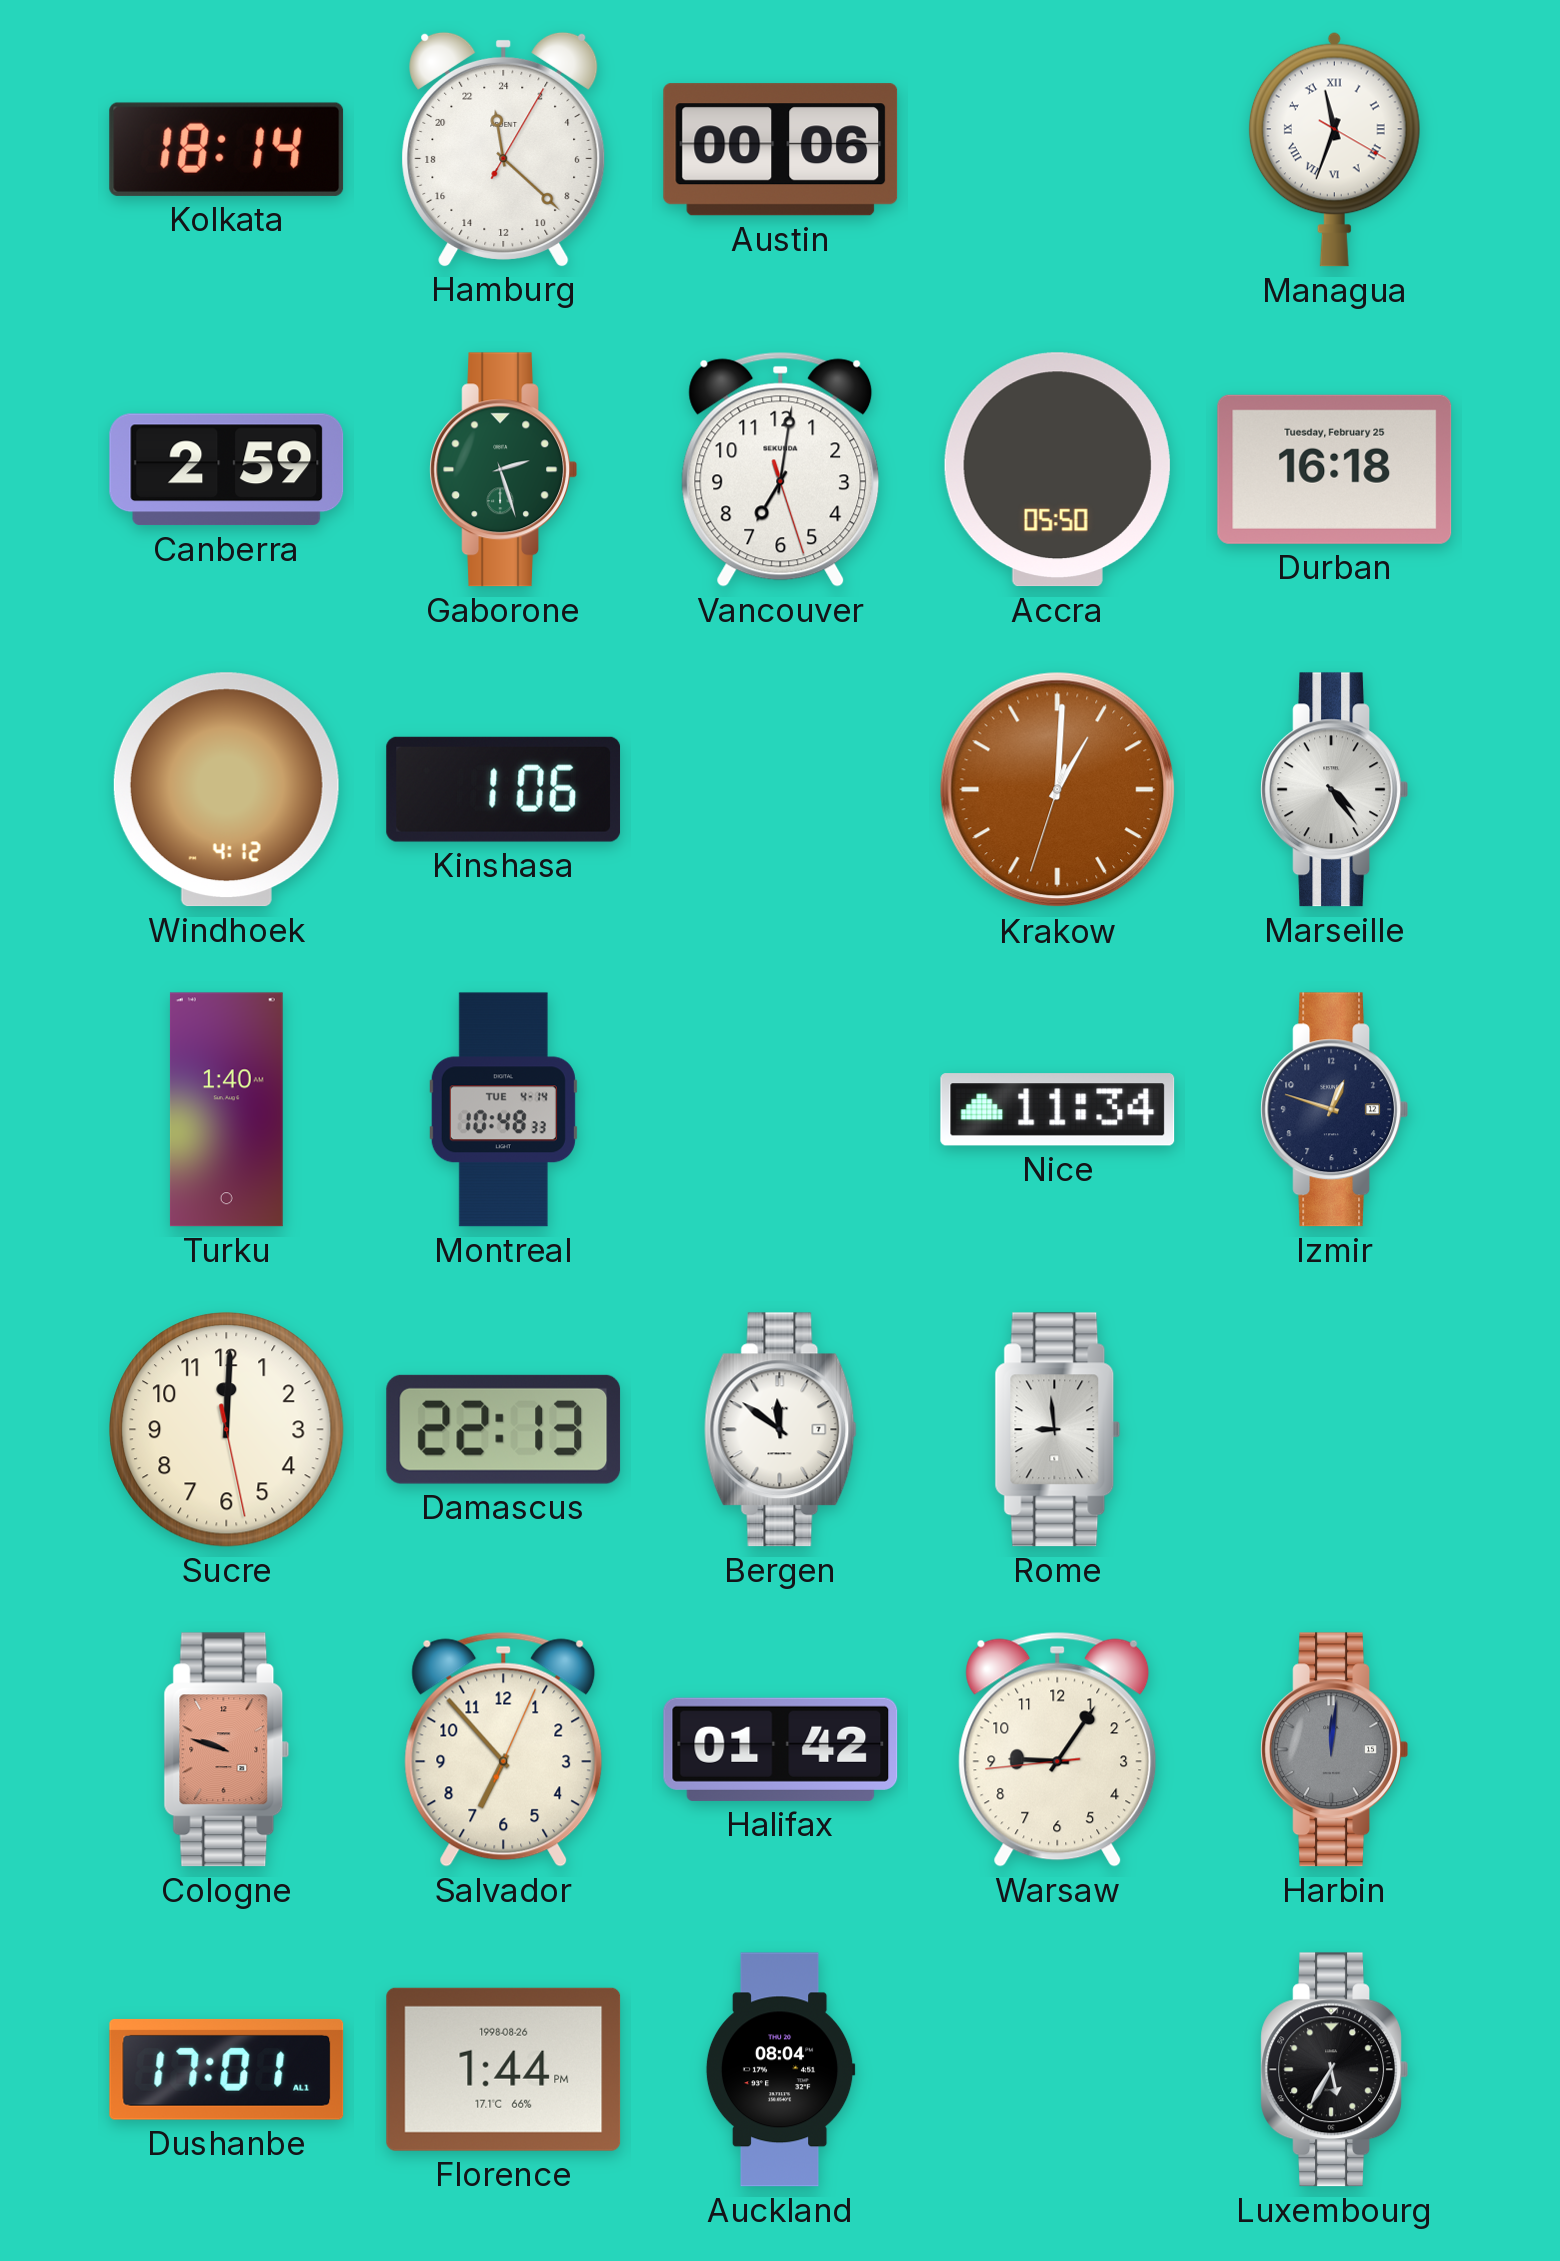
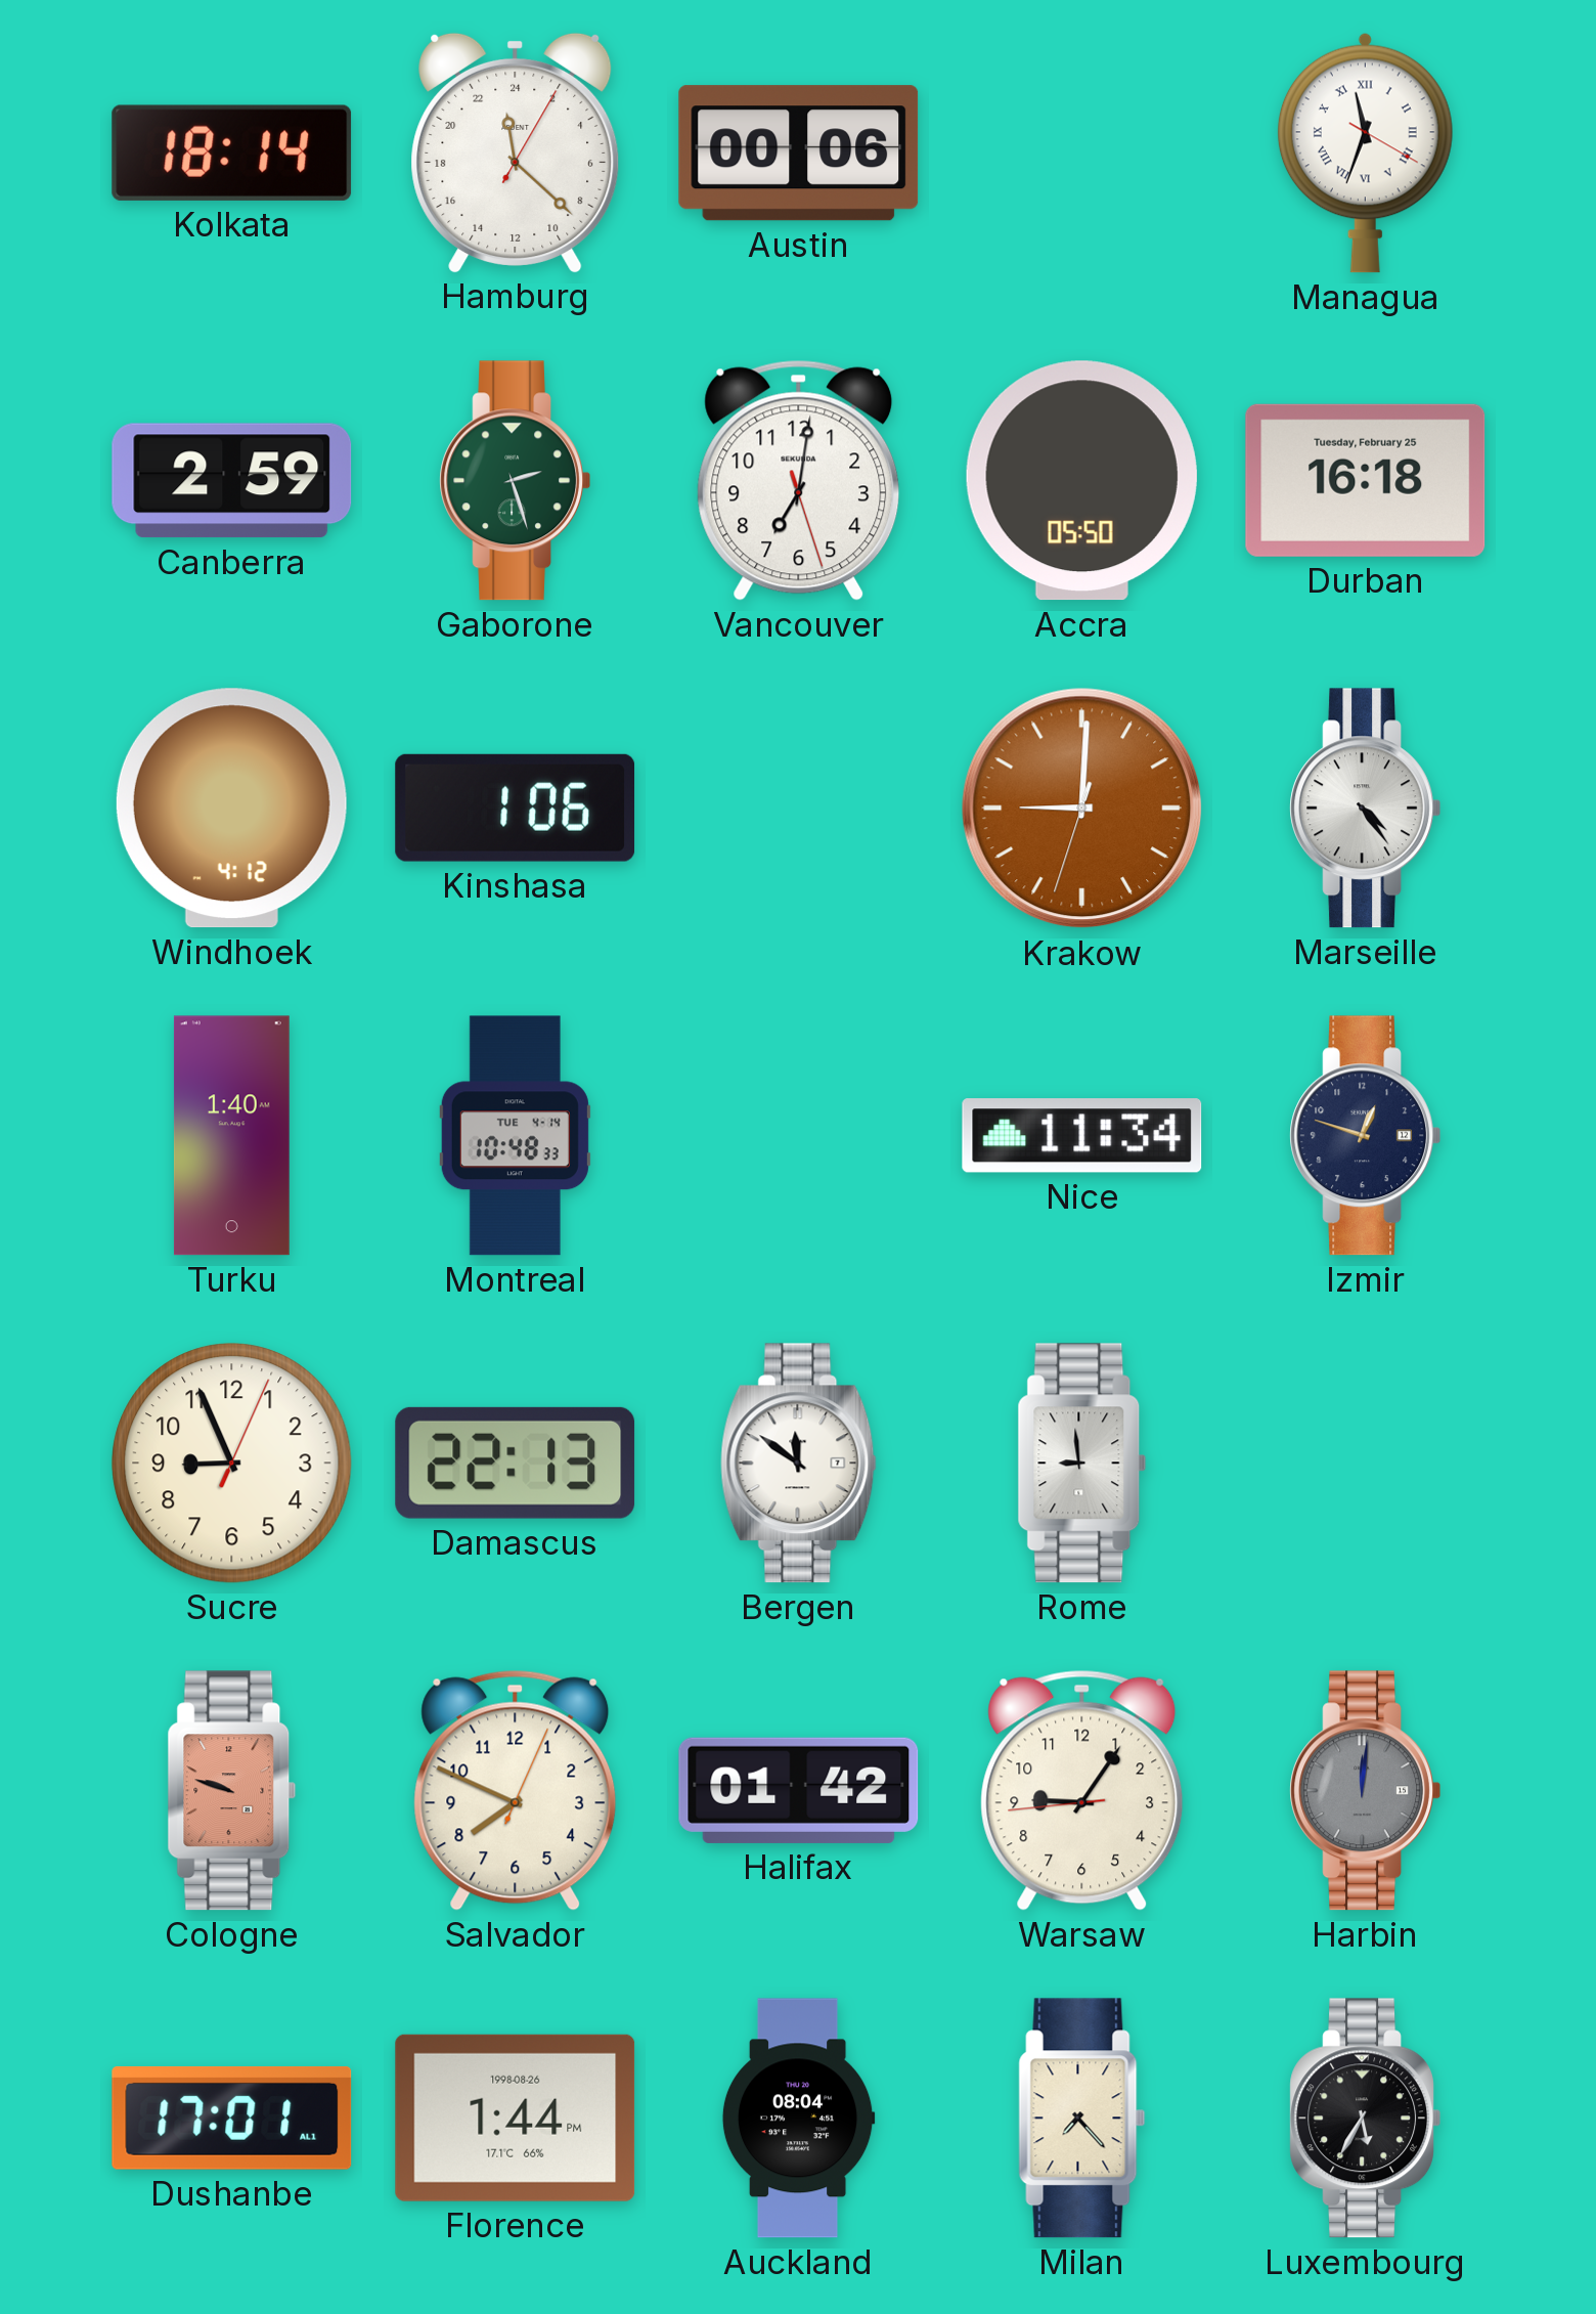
Krakow: 1:00 -> 9:00 (1082, 809)
Sucre: 12:00 -> 8:56 (232, 1464)
Salvador: 6:53 -> 7:49 (516, 1790)
Milan: none -> 7:23 (1082, 2119)
